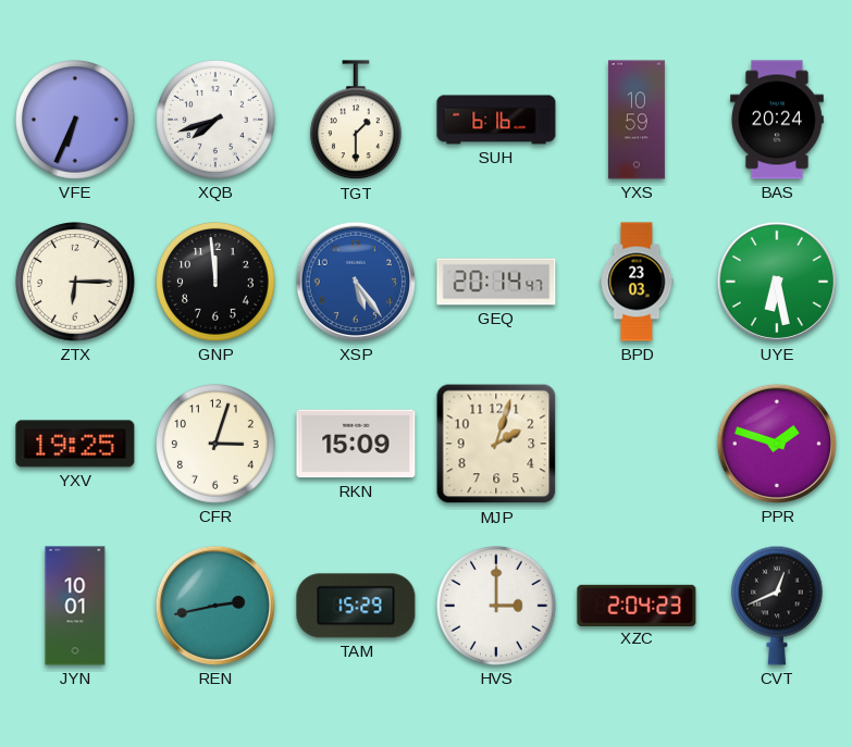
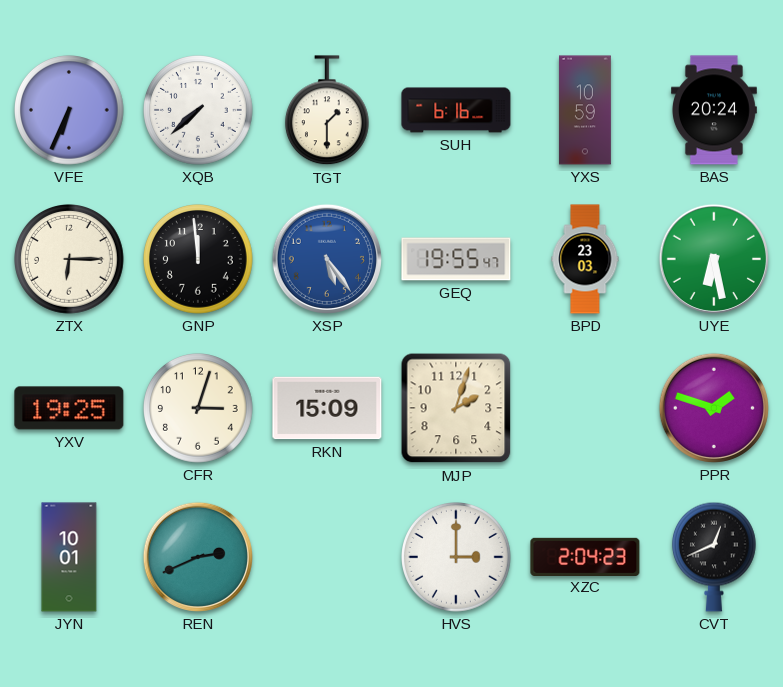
XQB: 7:42 -> 7:38 (199, 111)
GEQ: 20:14 -> 19:55 (456, 259)
REN: 2:43 -> 2:41 (198, 557)
TAM: 15:29 -> none (356, 606)
